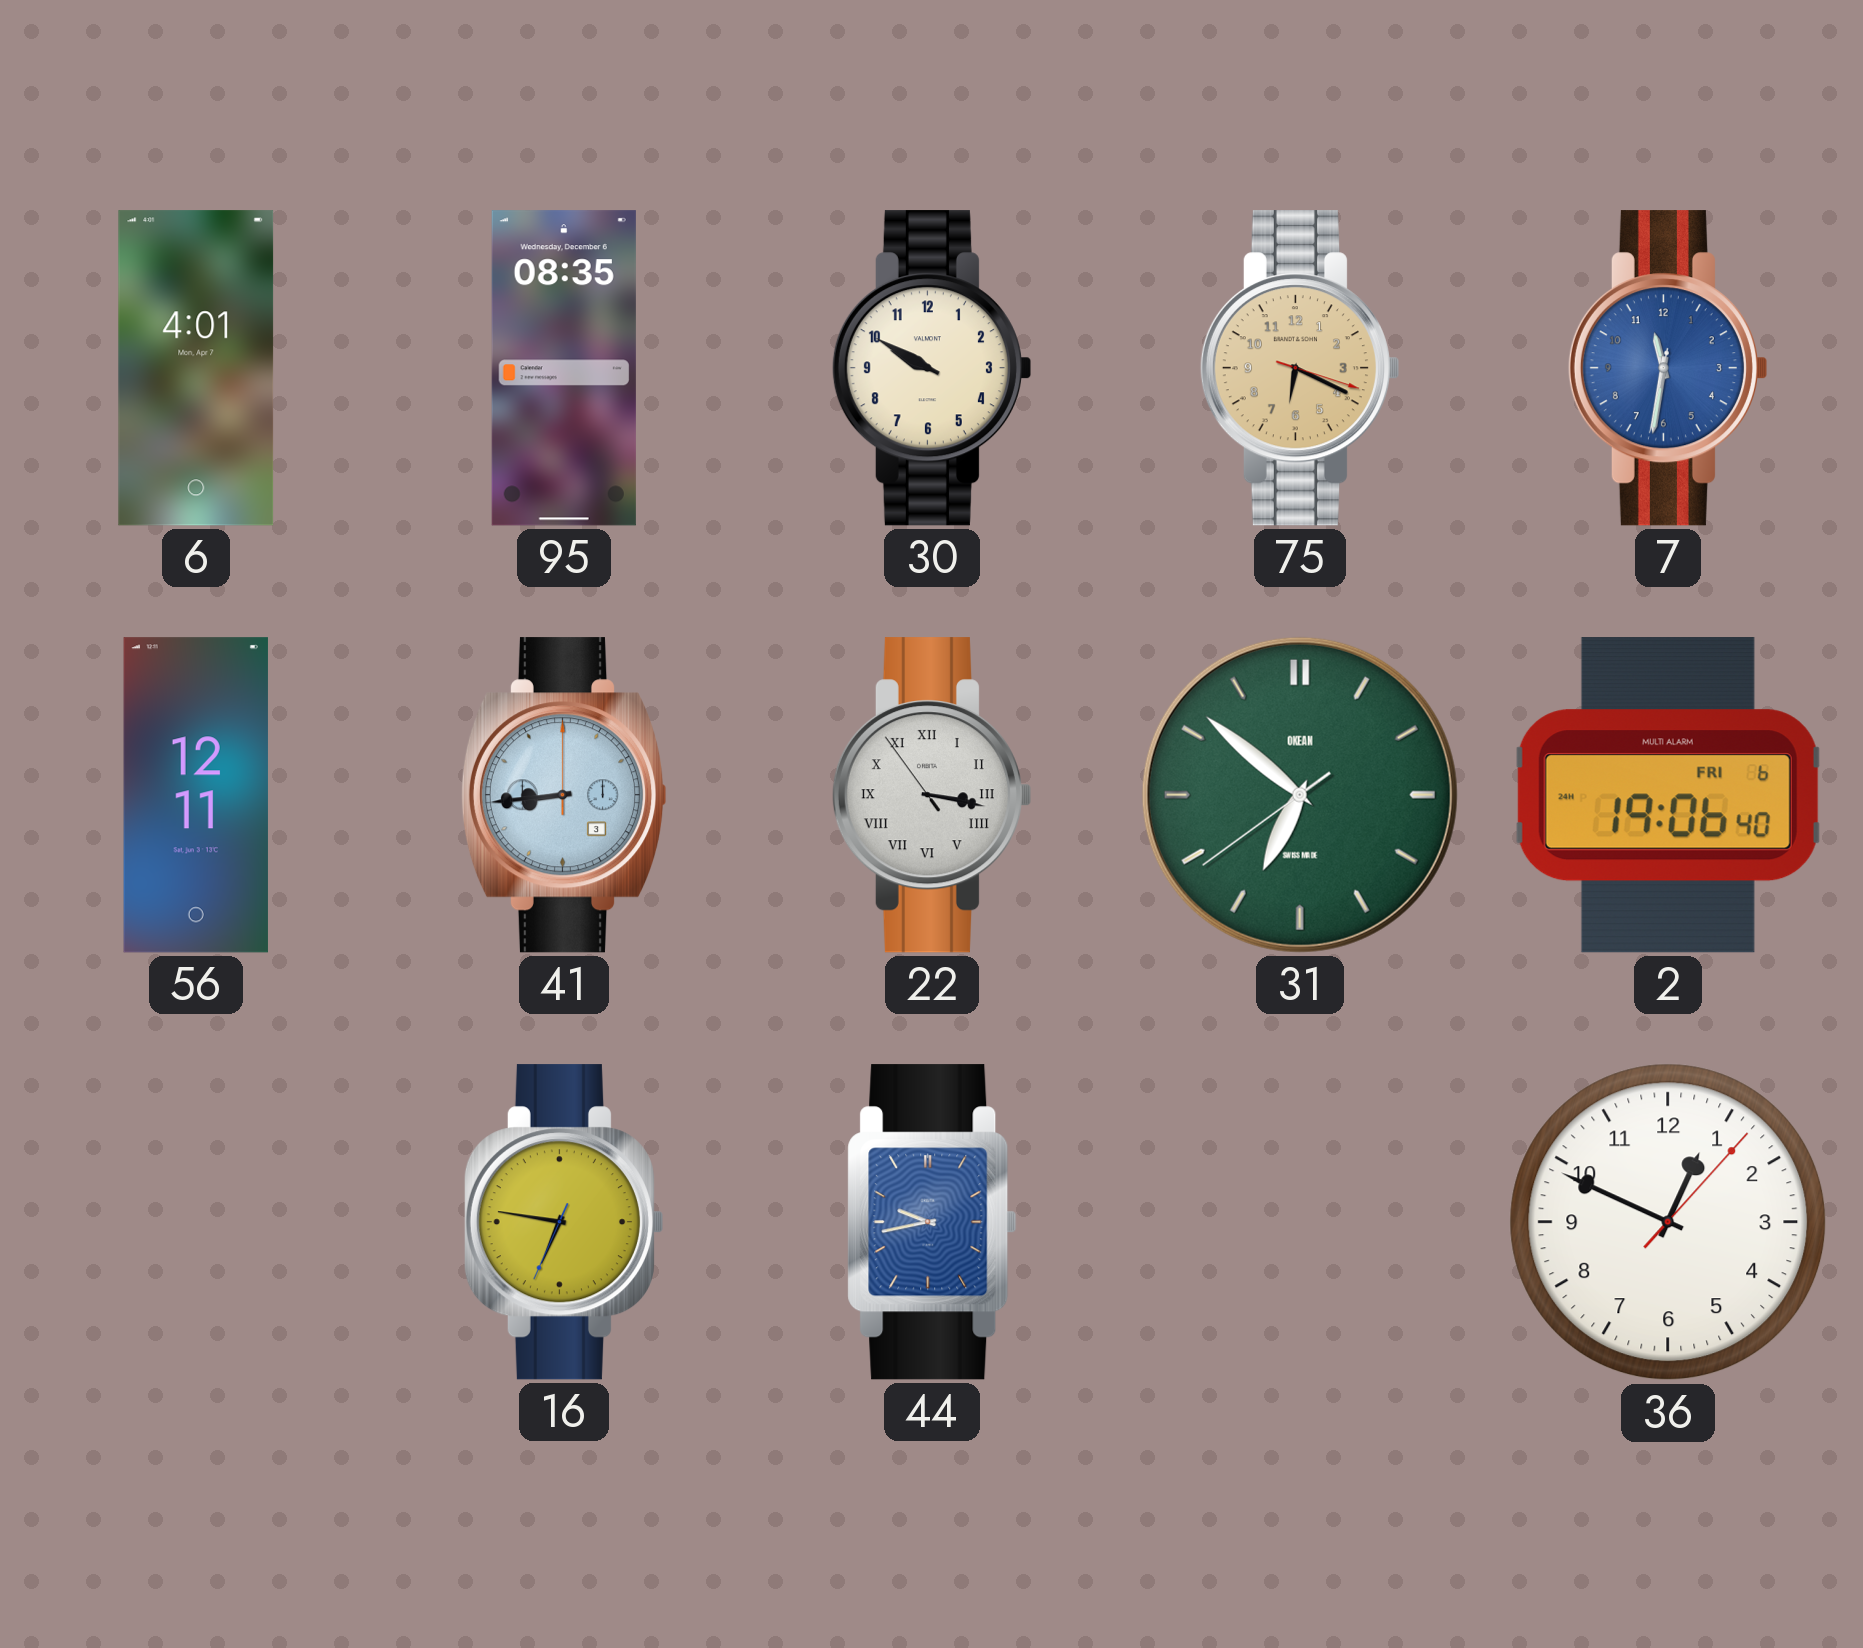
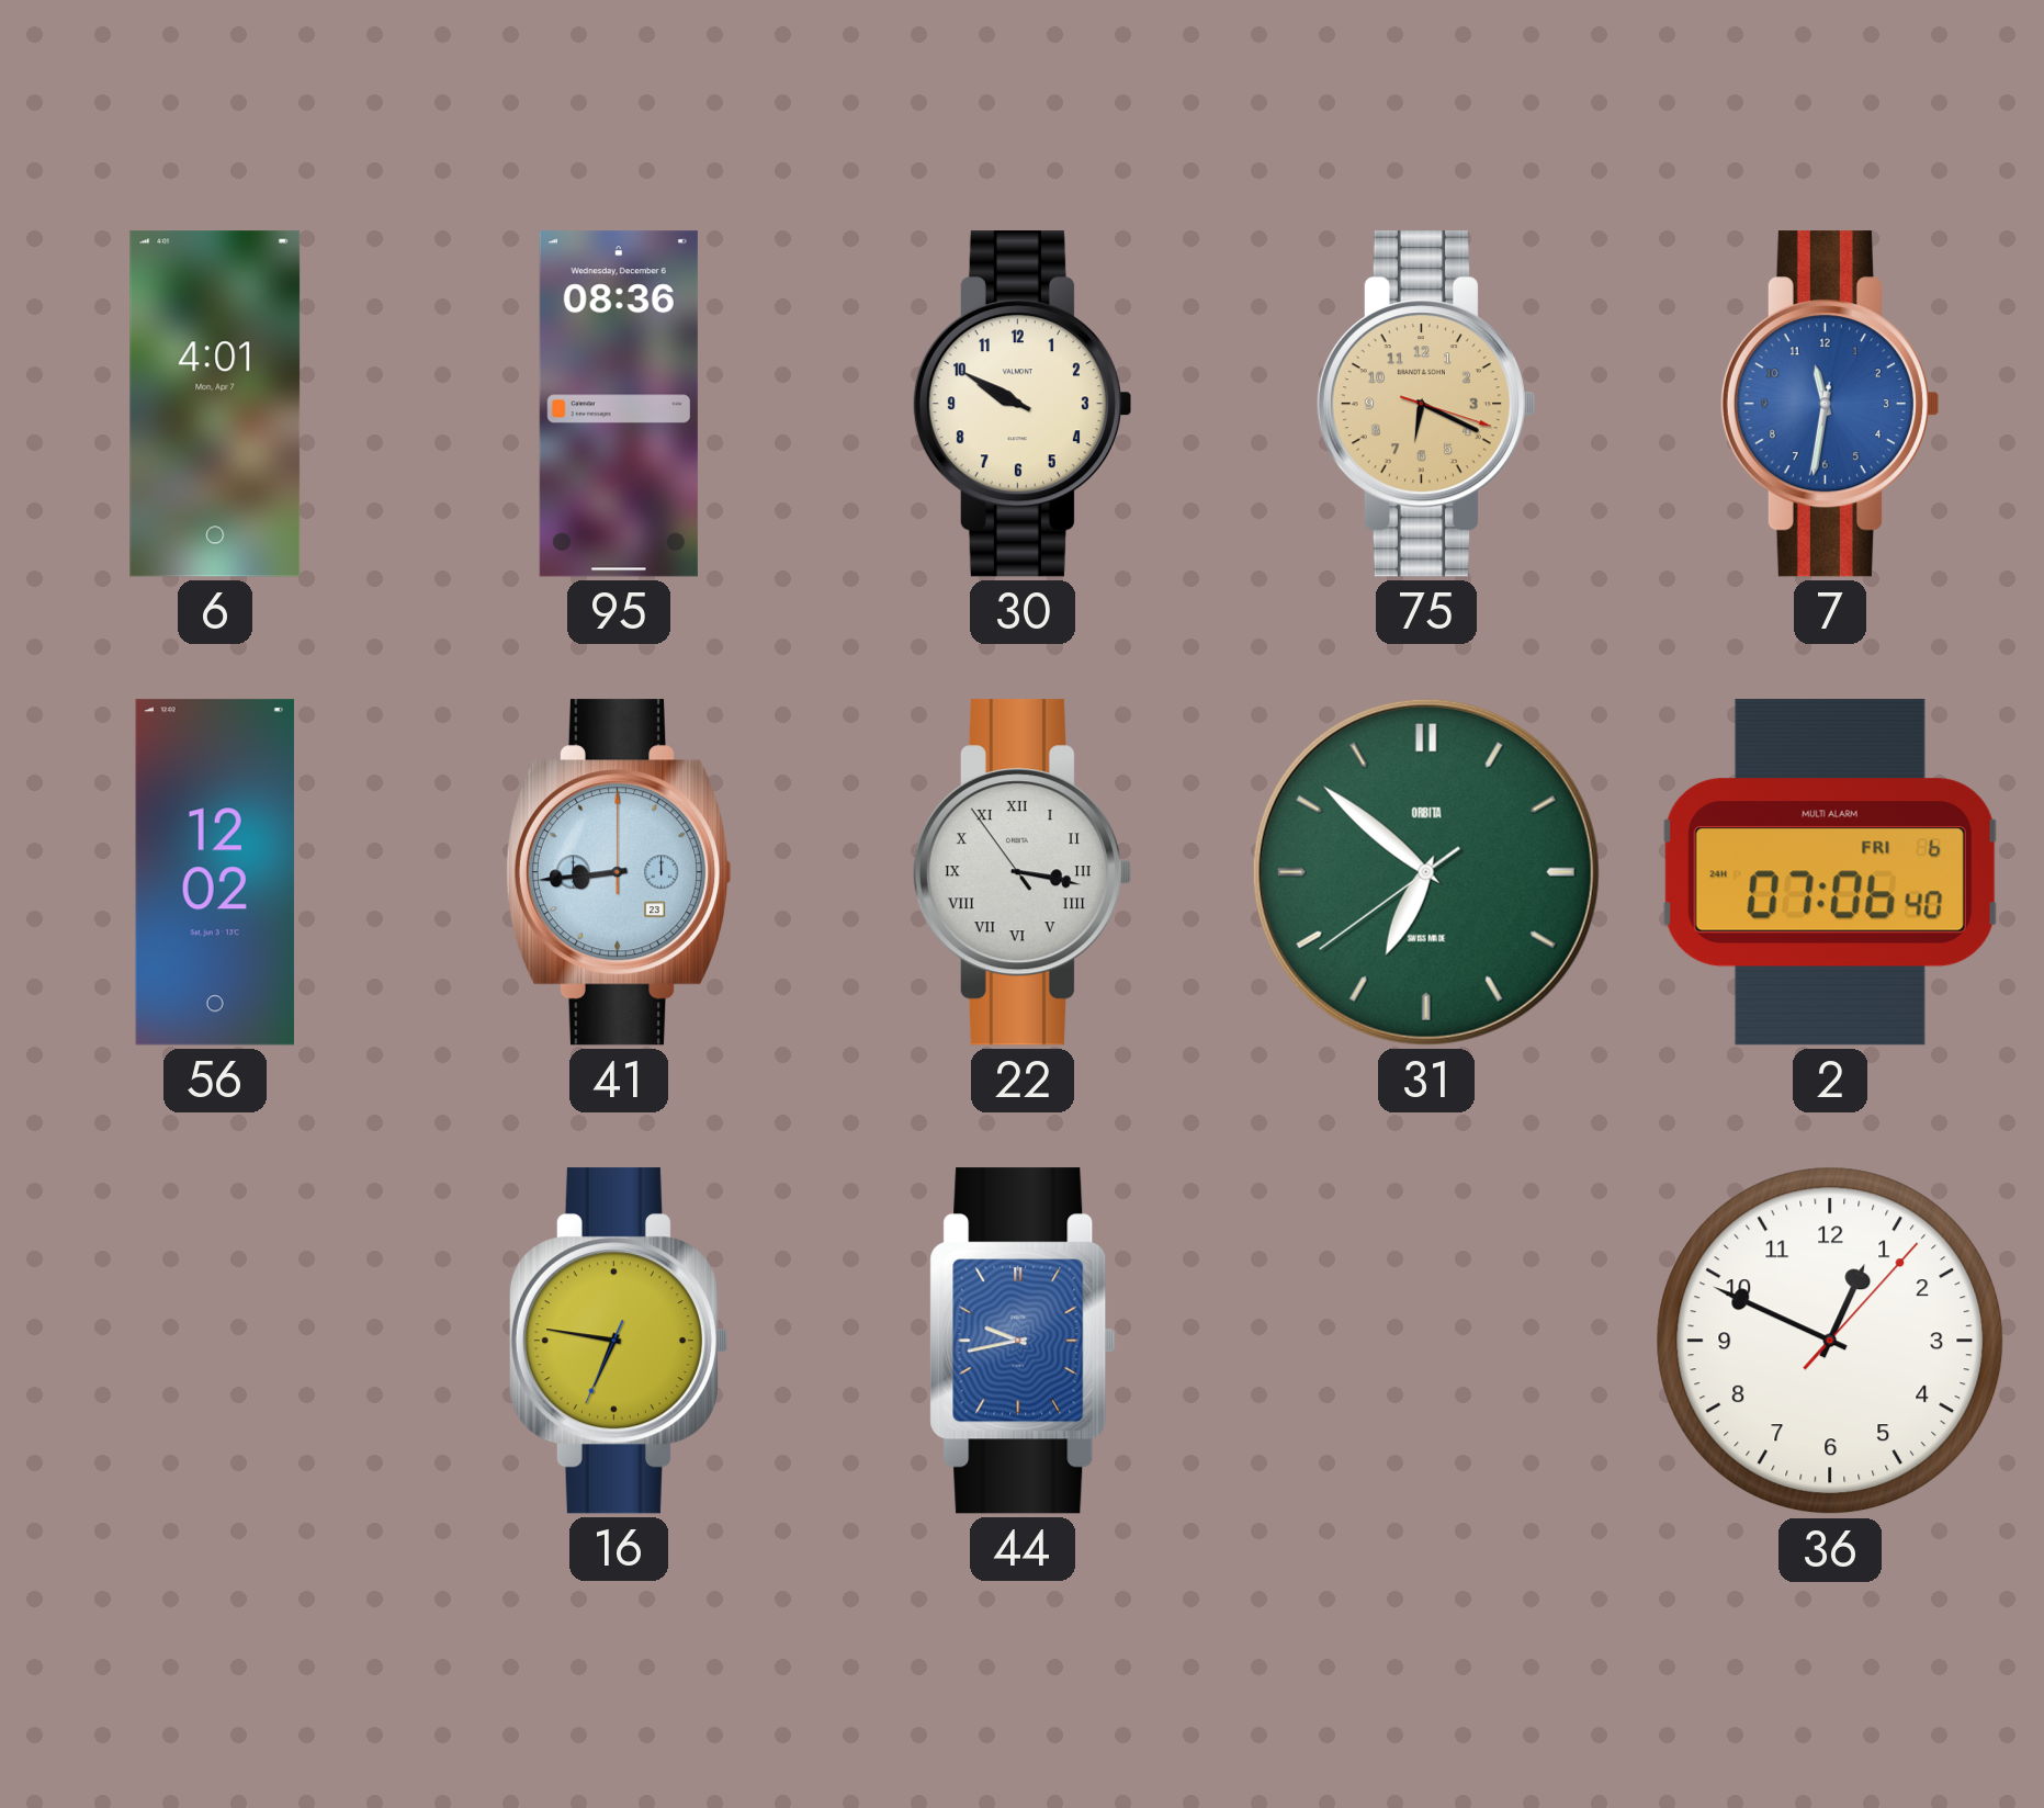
95: 08:35 -> 08:36 (619, 404)
56: 12:11 -> 12:02 (215, 872)
41 date: 3 -> 23 (619, 872)
31 brand: OKEAN -> ORBITA (1426, 872)
2: 19:06 -> 07:06 (1830, 872)
